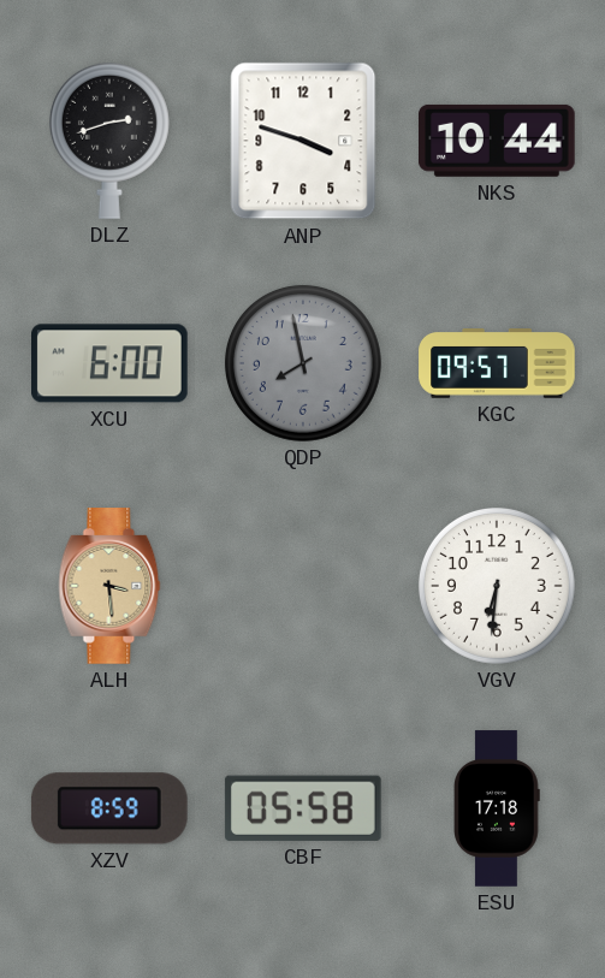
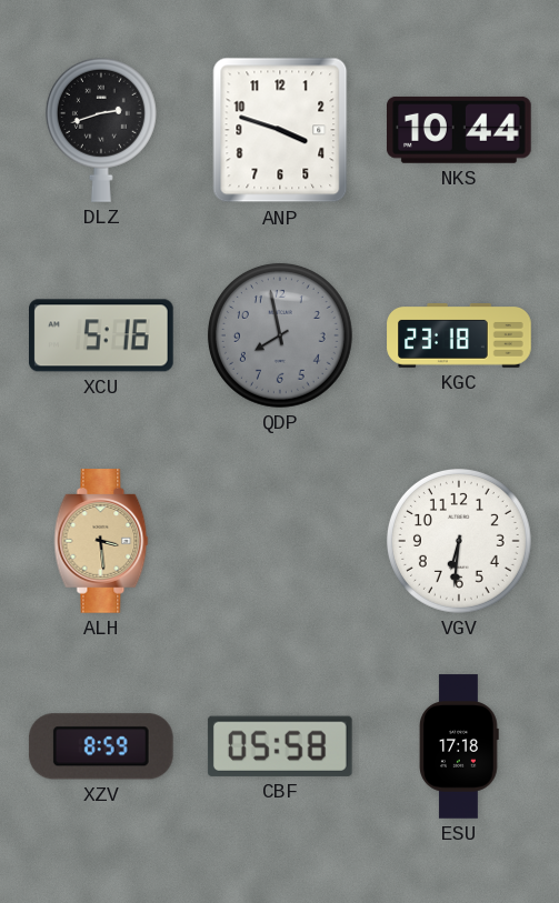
XCU: 6:00 -> 5:16 (102, 335)
KGC: 09:57 -> 23:18 (459, 337)
